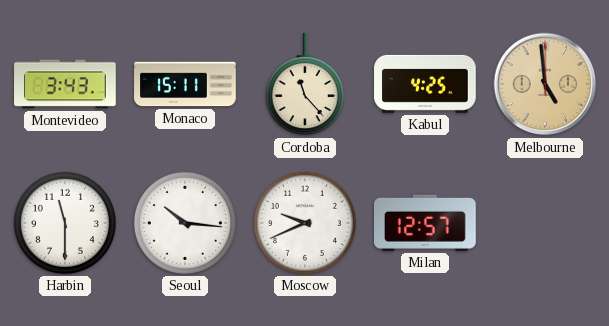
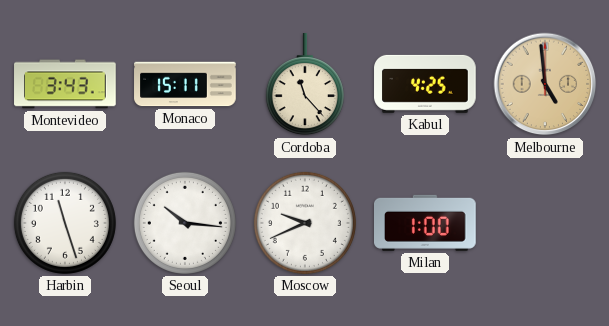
Harbin: 11:30 -> 11:27 (65, 223)
Milan: 12:57 -> 1:00 (426, 223)
